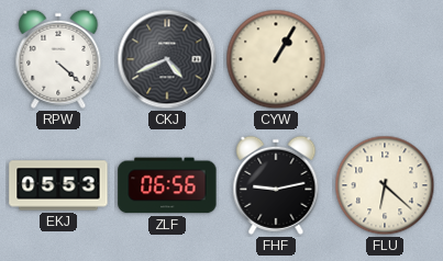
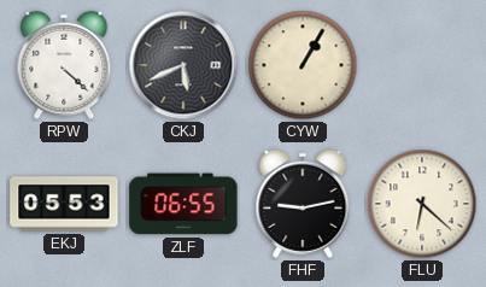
CKJ: 4:41 -> 5:41 (183, 65)
ZLF: 06:56 -> 06:55 (183, 204)
